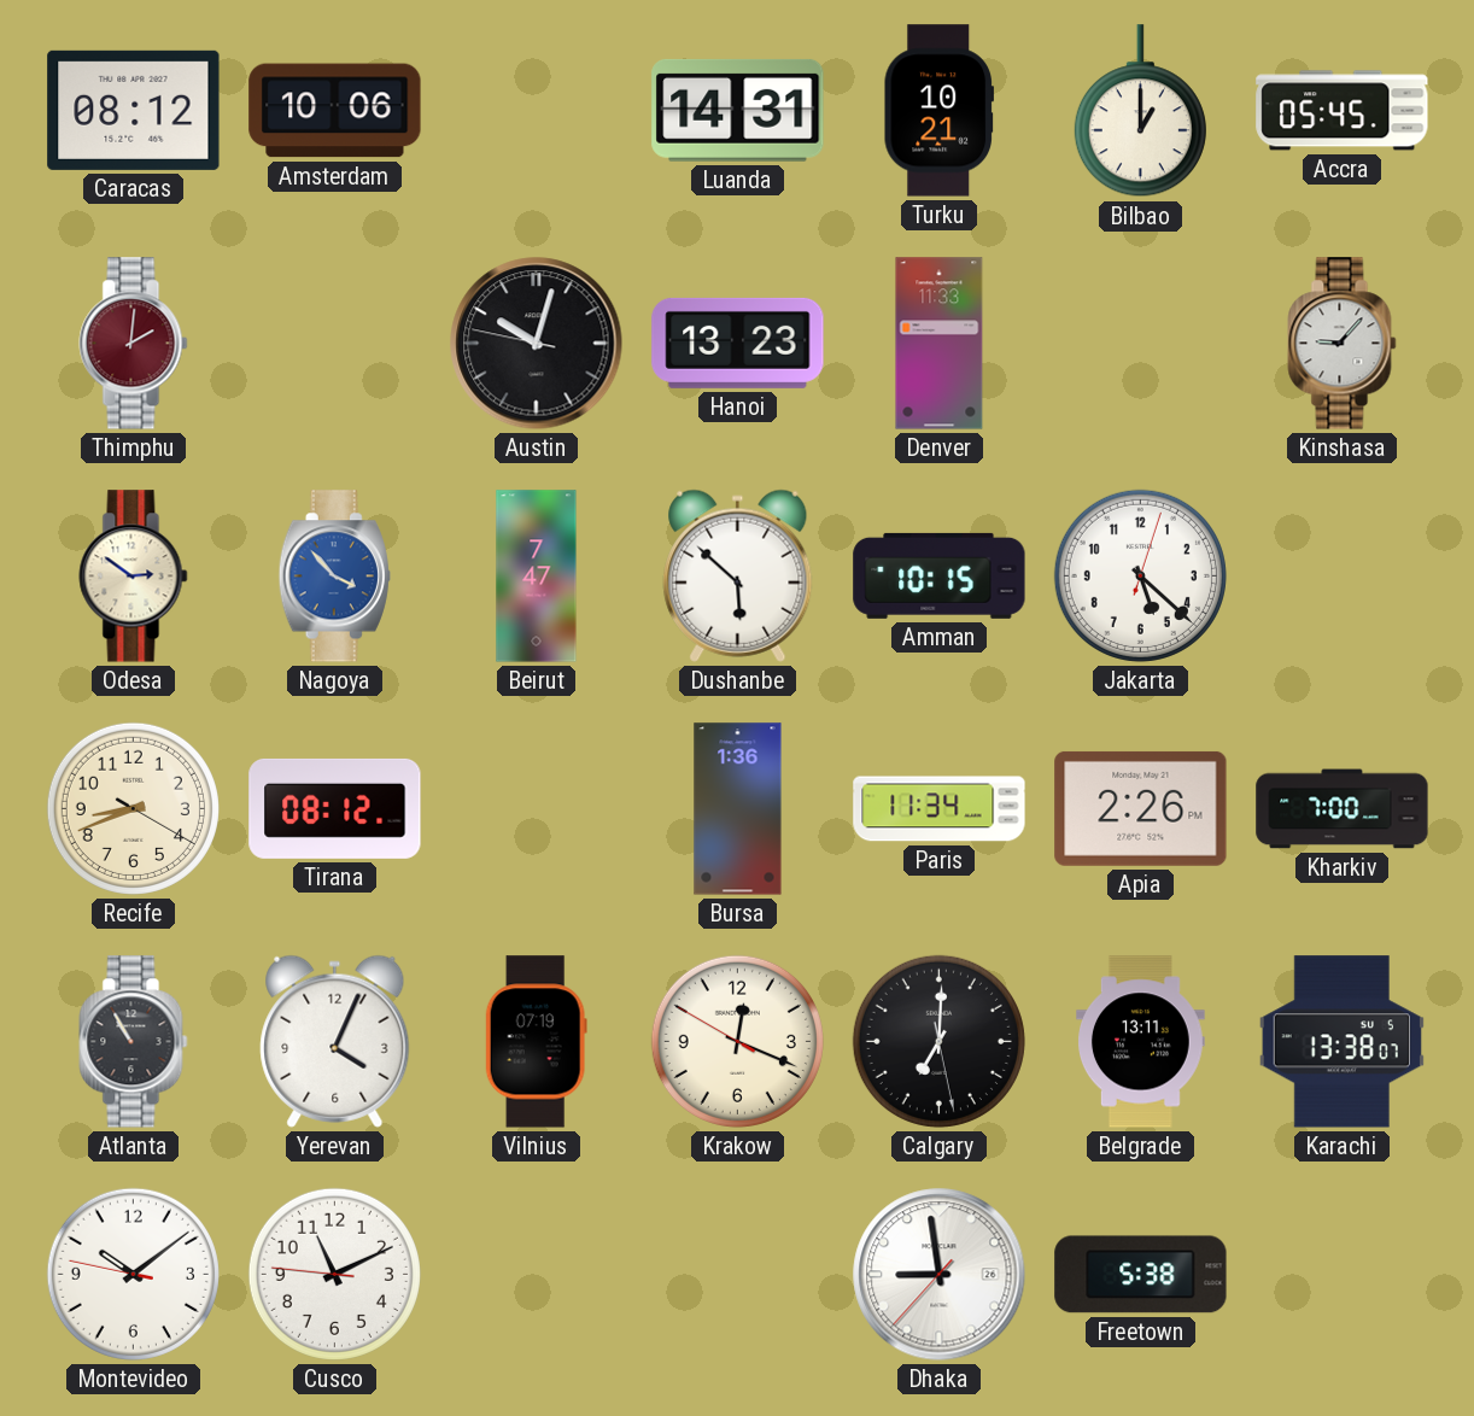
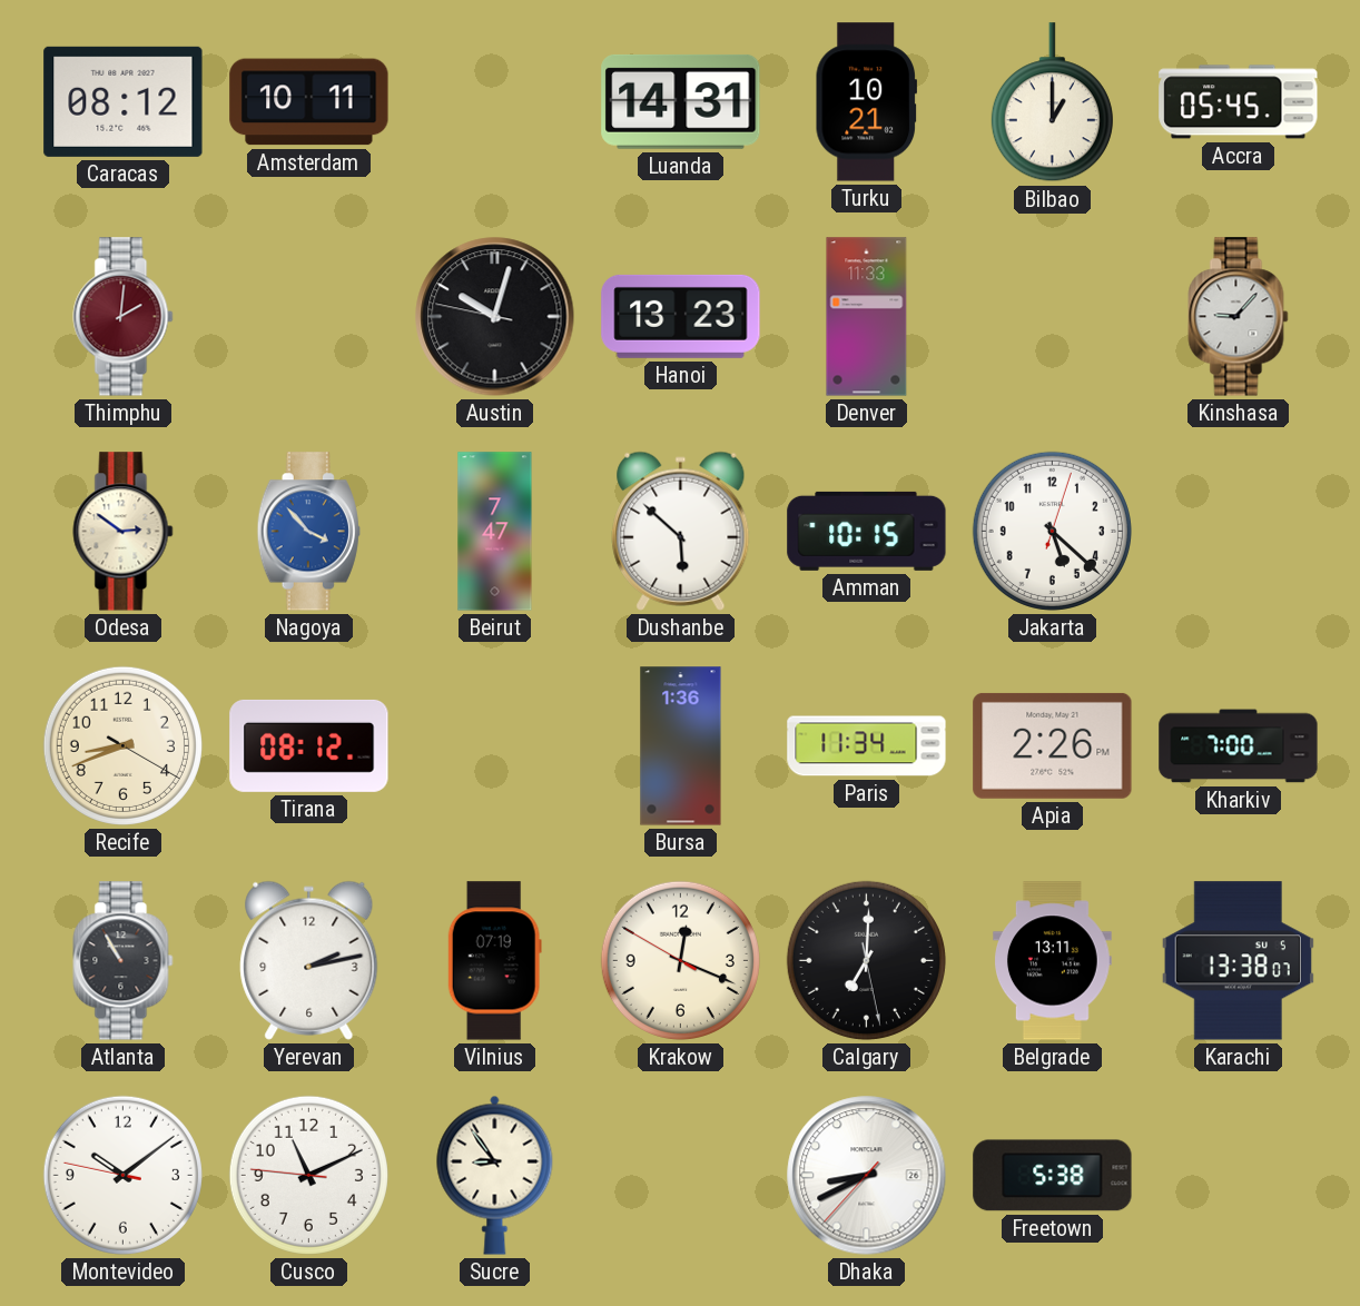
Amsterdam: 10:06 -> 10:11 (309, 102)
Yerevan: 4:04 -> 2:13 (309, 960)
Sucre: none -> 8:54 (495, 1175)
Dhaka: 8:58 -> 8:40 (867, 1176)
